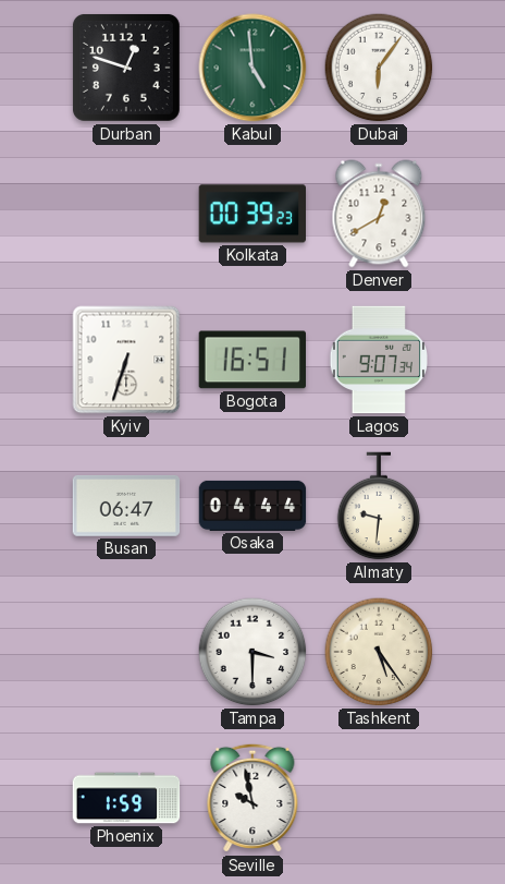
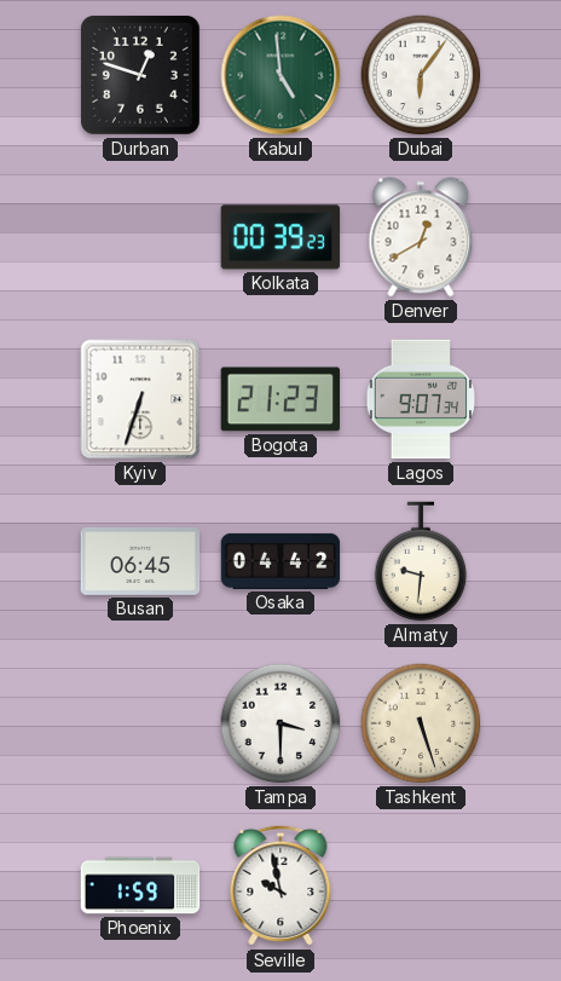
Bogota: 16:51 -> 21:23 (279, 399)
Busan: 06:47 -> 06:45 (140, 561)
Osaka: 04:44 -> 04:42 (280, 561)
Tashkent: 5:24 -> 5:27 (421, 723)
